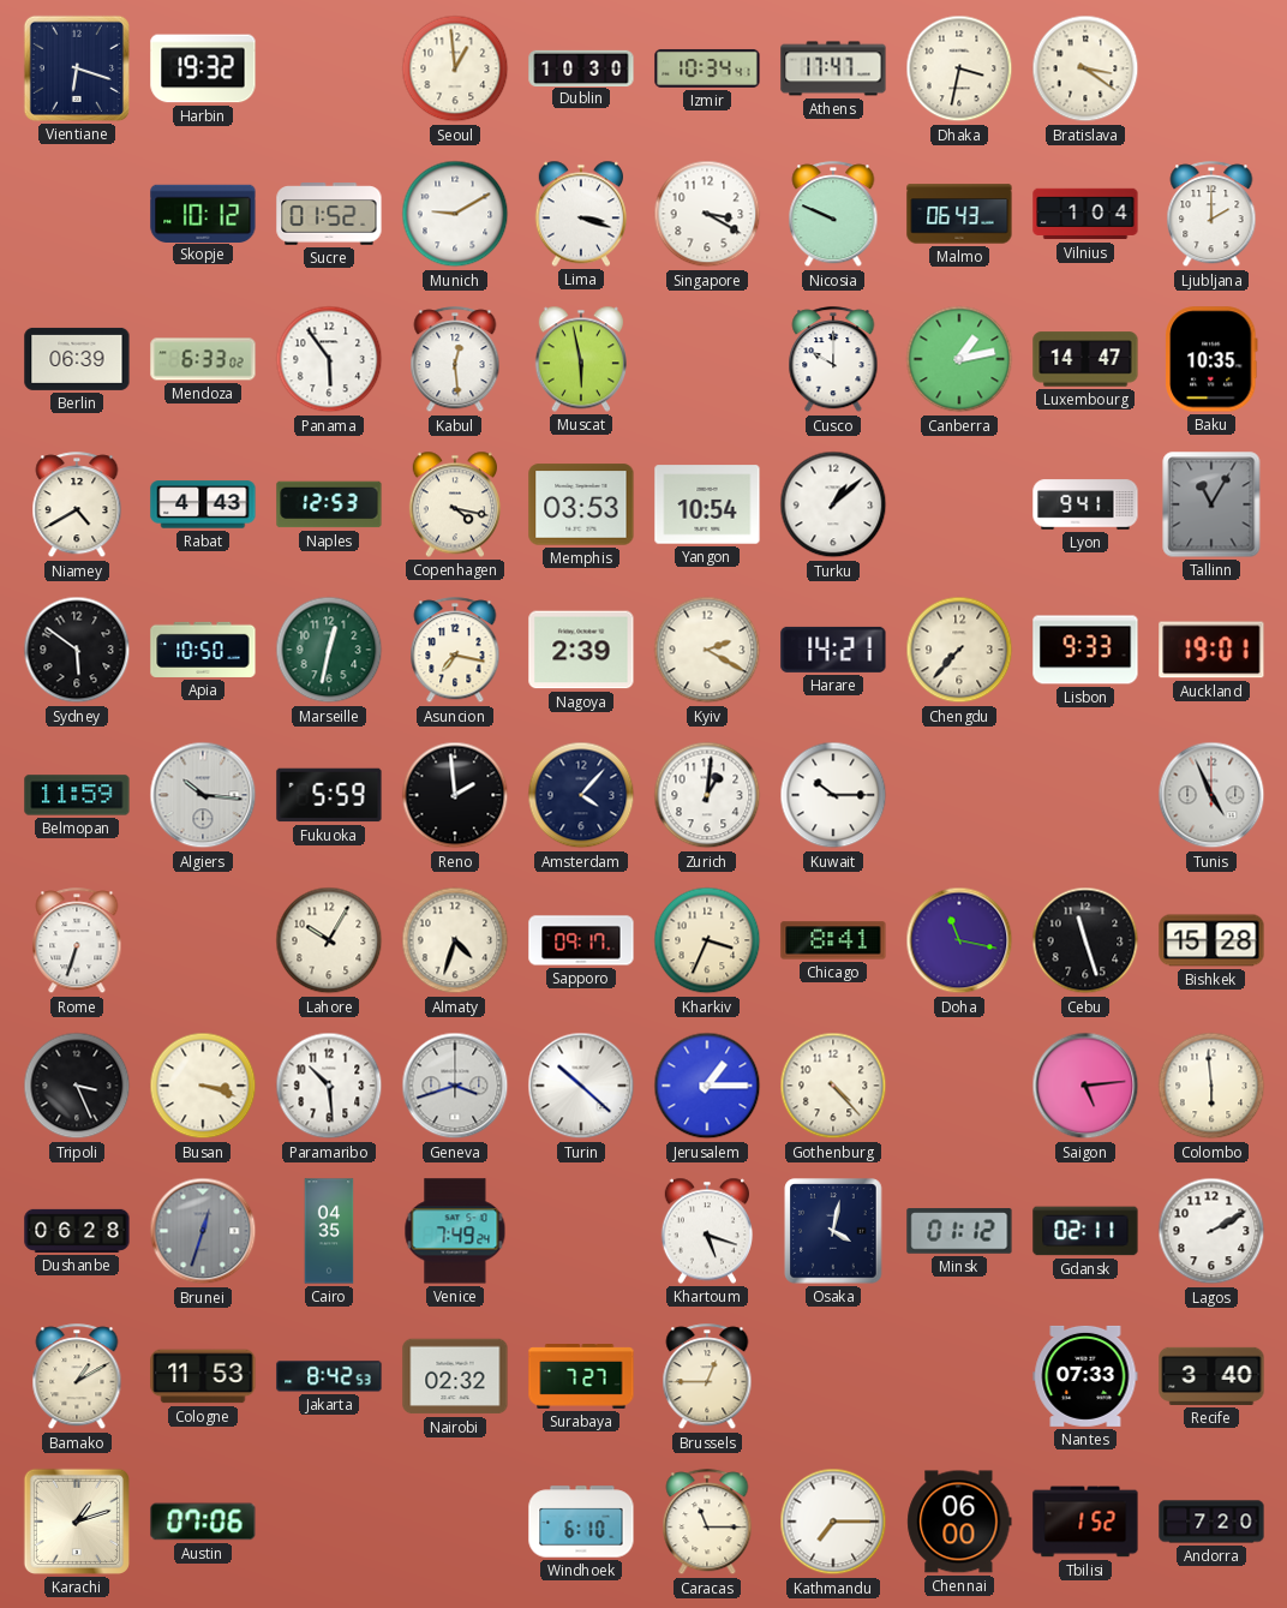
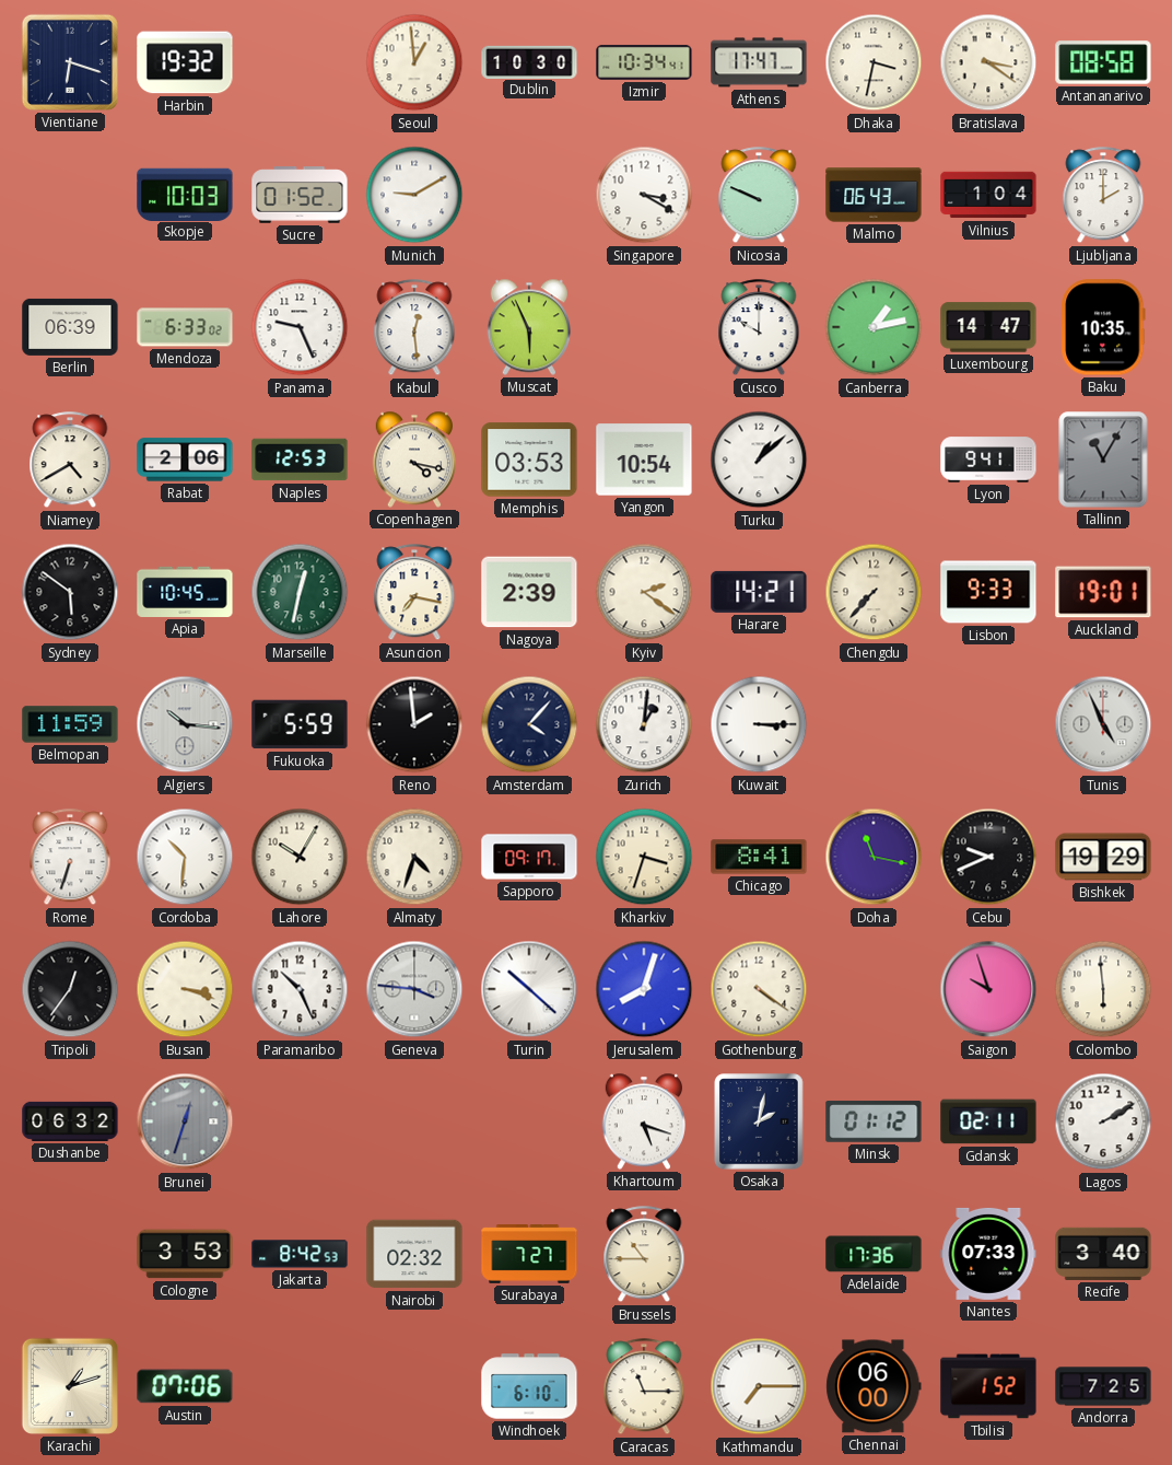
Antananarivo: none -> 08:58 (1103, 62)
Skopje: 10:12 -> 10:03 (185, 194)
Lima: 3:18 -> none (580, 214)
Panama: 5:54 -> 9:26 (300, 327)
Muscat: 5:58 -> 5:56 (528, 327)
Rabat: 4:43 -> 2:06 (185, 460)
Apia: 10:50 -> 10:45 (185, 592)
Kyiv: 2:20 -> 2:21 (644, 592)
Kuwait: 10:15 -> 3:15 (759, 724)
Cordoba: none -> 10:31 (185, 857)
Kharkiv: 3:34 -> 3:33 (644, 857)
Cebu: 11:27 -> 9:41 (988, 857)
Bishkek: 15:28 -> 19:29 (1103, 857)
Tripoli: 3:26 -> 12:36 (70, 989)
Paramaribo: 10:29 -> 10:26 (300, 989)
Geneva: 3:42 -> 3:46 (414, 989)
Jerusalem: 1:15 -> 8:03 (644, 989)
Gothenburg: 4:23 -> 4:21 (759, 989)
Saigon: 5:14 -> 9:57 (988, 989)
Dushanbe: 06:28 -> 06:32 (70, 1121)
Cairo: 04:35 -> none (329, 1231)
Venice: 7:49 -> none (455, 1231)
Osaka: 4:02 -> 2:02 (759, 1121)
Bamako: 1:10 -> none (77, 1377)
Cologne: 11:53 -> 3:53 (185, 1254)
Brussels: 12:45 -> 10:45 (644, 1255)
Adelaide: none -> 17:36 (874, 1254)
Andorra: 7:20 -> 7:25 (1103, 1386)
